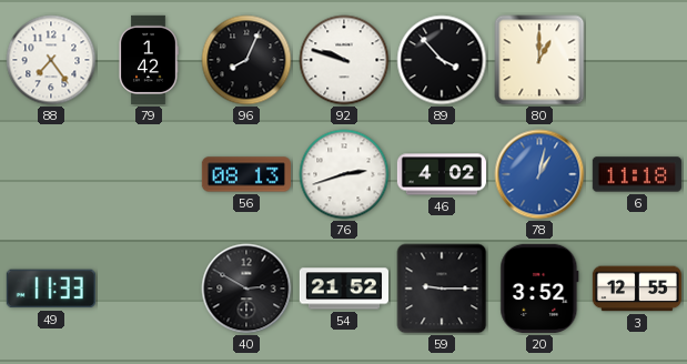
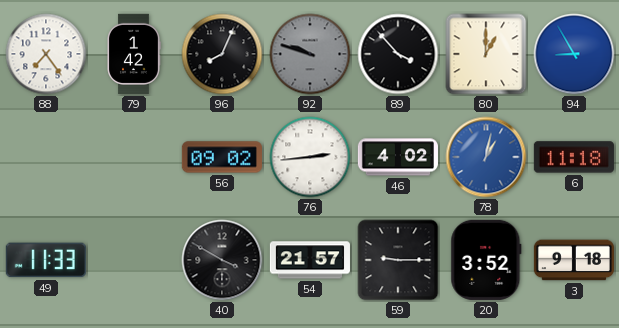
92 dial: white -> grey (310, 54)
94: none -> 8:55 (574, 54)
56: 08:13 -> 09:02 (222, 157)
76: 2:42 -> 2:44 (310, 157)
40: 2:50 -> 3:50 (222, 260)
54: 21:52 -> 21:57 (310, 260)
3: 12:55 -> 9:18 (574, 260)
